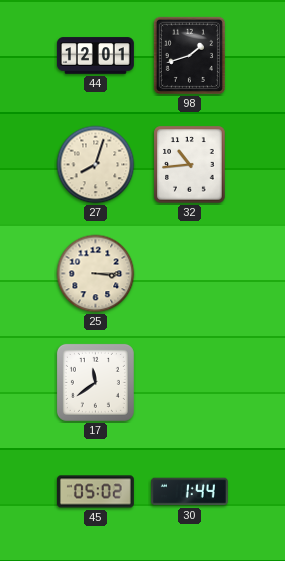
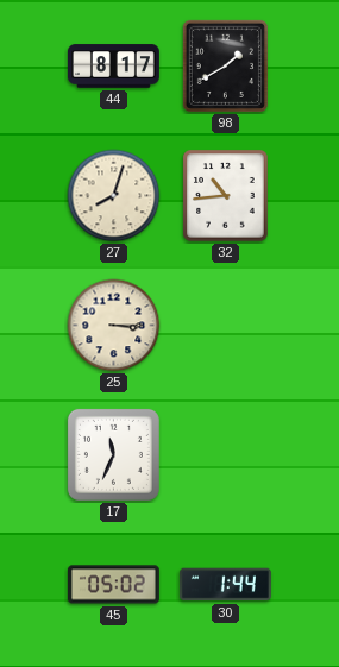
44: 12:01 -> 8:17 (113, 67)
98: 1:42 -> 1:40 (225, 65)
17: 11:39 -> 11:34 (113, 454)
